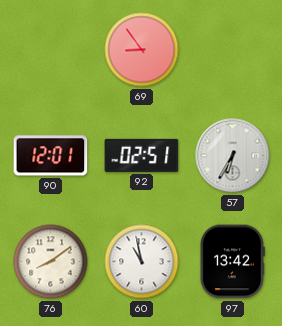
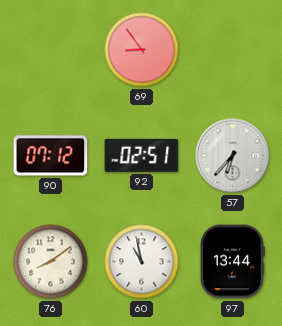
90: 12:01 -> 07:12 (51, 156)
57: 6:35 -> 6:37 (233, 156)
97: 13:42 -> 13:44 (232, 262)
